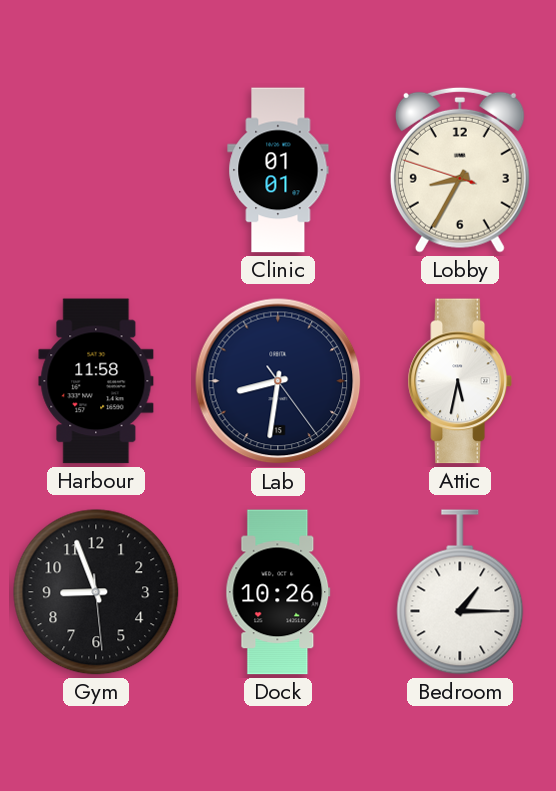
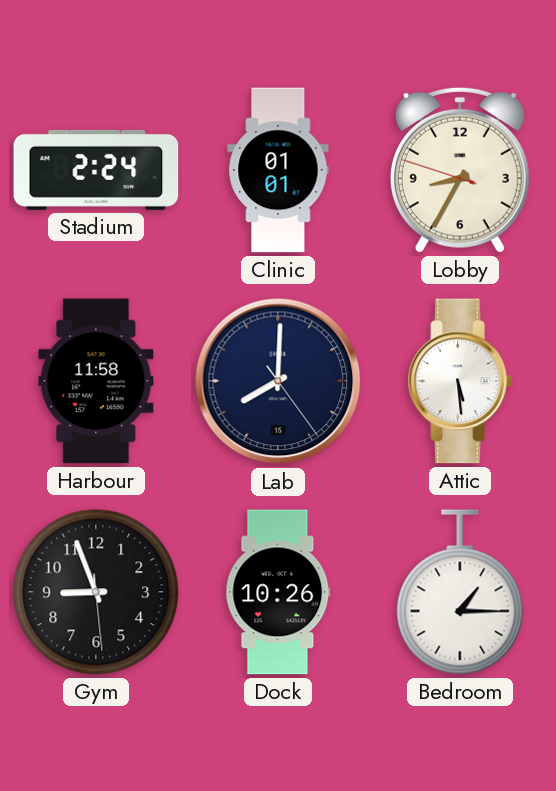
Stadium: none -> 2:24 (96, 170)
Lab: 8:31 -> 8:00 (278, 381)
Attic: 5:32 -> 5:29 (460, 381)
